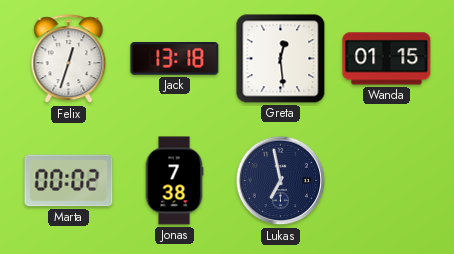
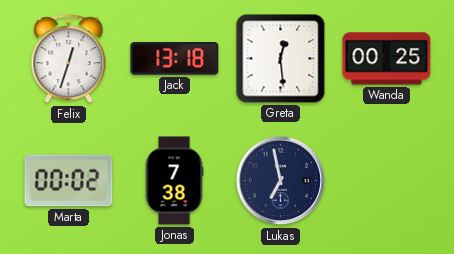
Wanda: 01:15 -> 00:25 (387, 59)
